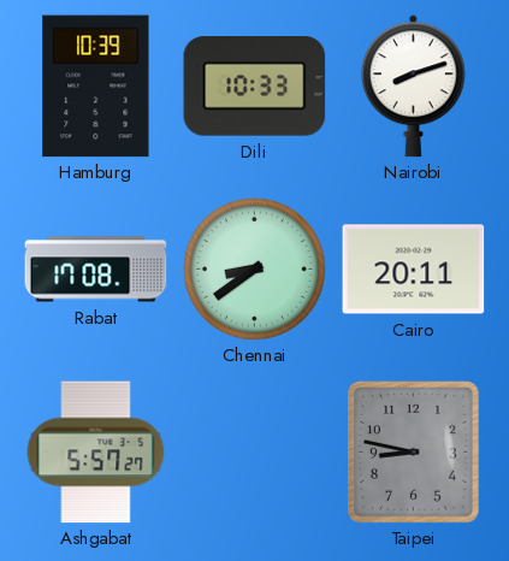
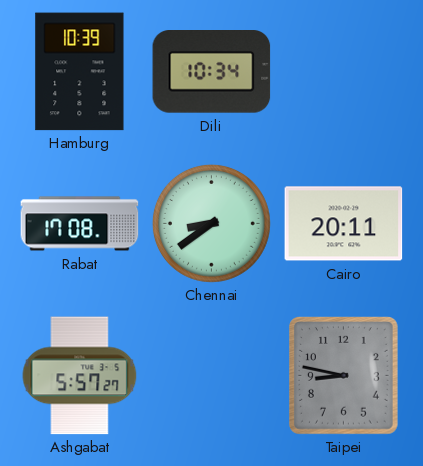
Dili: 10:33 -> 10:34 (212, 72)
Nairobi: 8:12 -> none (413, 87)
